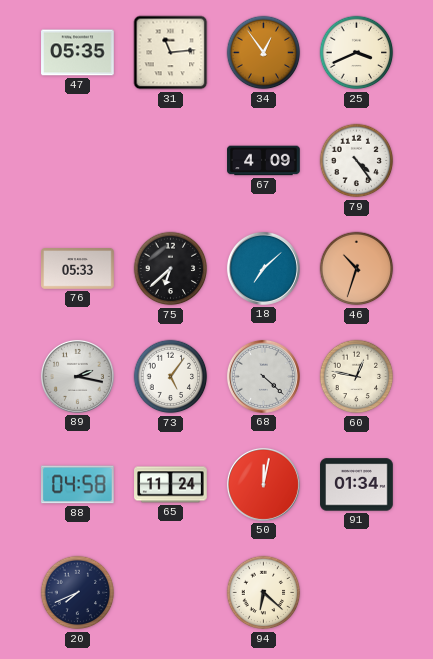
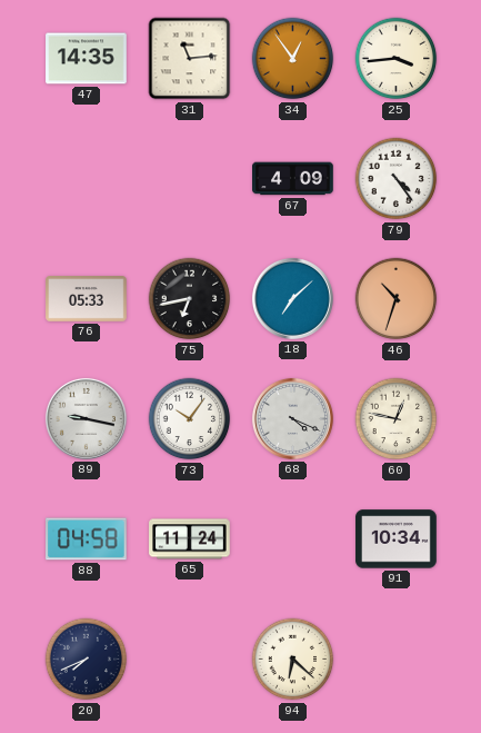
47: 05:35 -> 14:35 (87, 59)
25: 3:41 -> 3:44 (397, 59)
75: 6:38 -> 6:43 (190, 299)
89: 2:17 -> 9:17 (86, 418)
73: 5:06 -> 10:06 (190, 419)
68: 4:22 -> 4:19 (292, 418)
50: 12:02 -> none (263, 484)
91: 01:34 -> 10:34 (397, 539)
